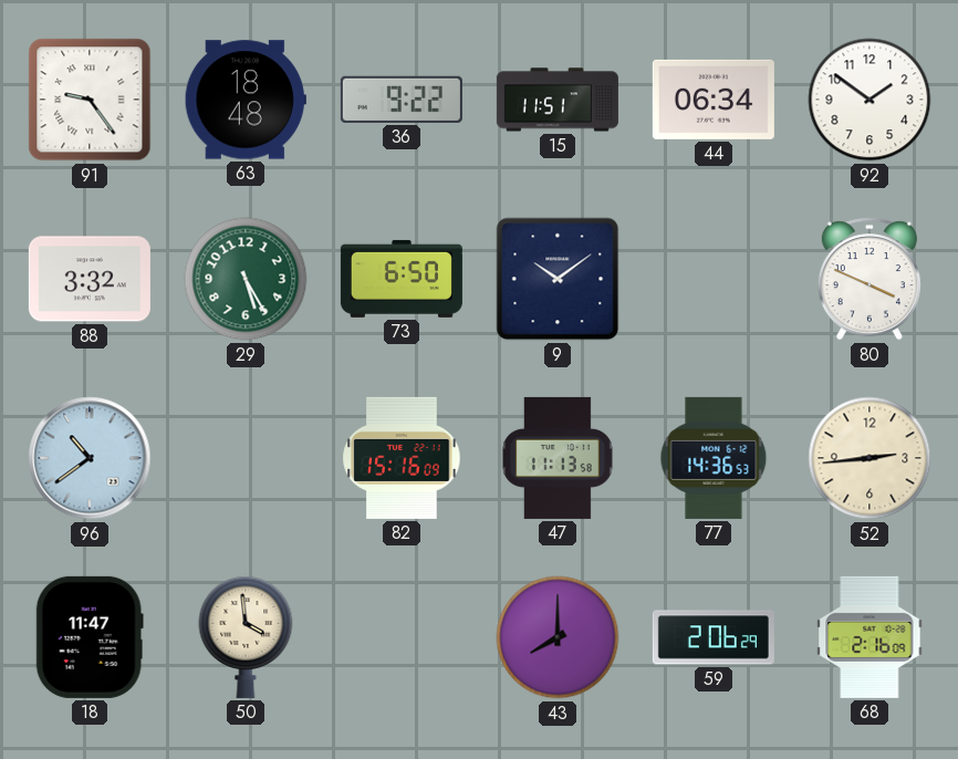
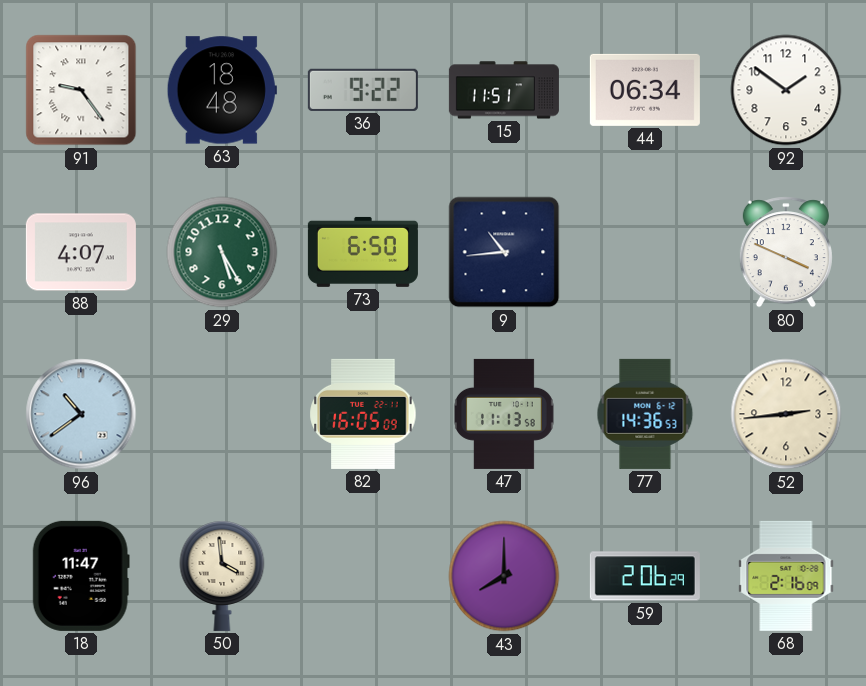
88: 3:32 -> 4:07 (81, 252)
9: 10:09 -> 10:44 (504, 252)
82: 15:16 -> 16:05 (363, 414)
